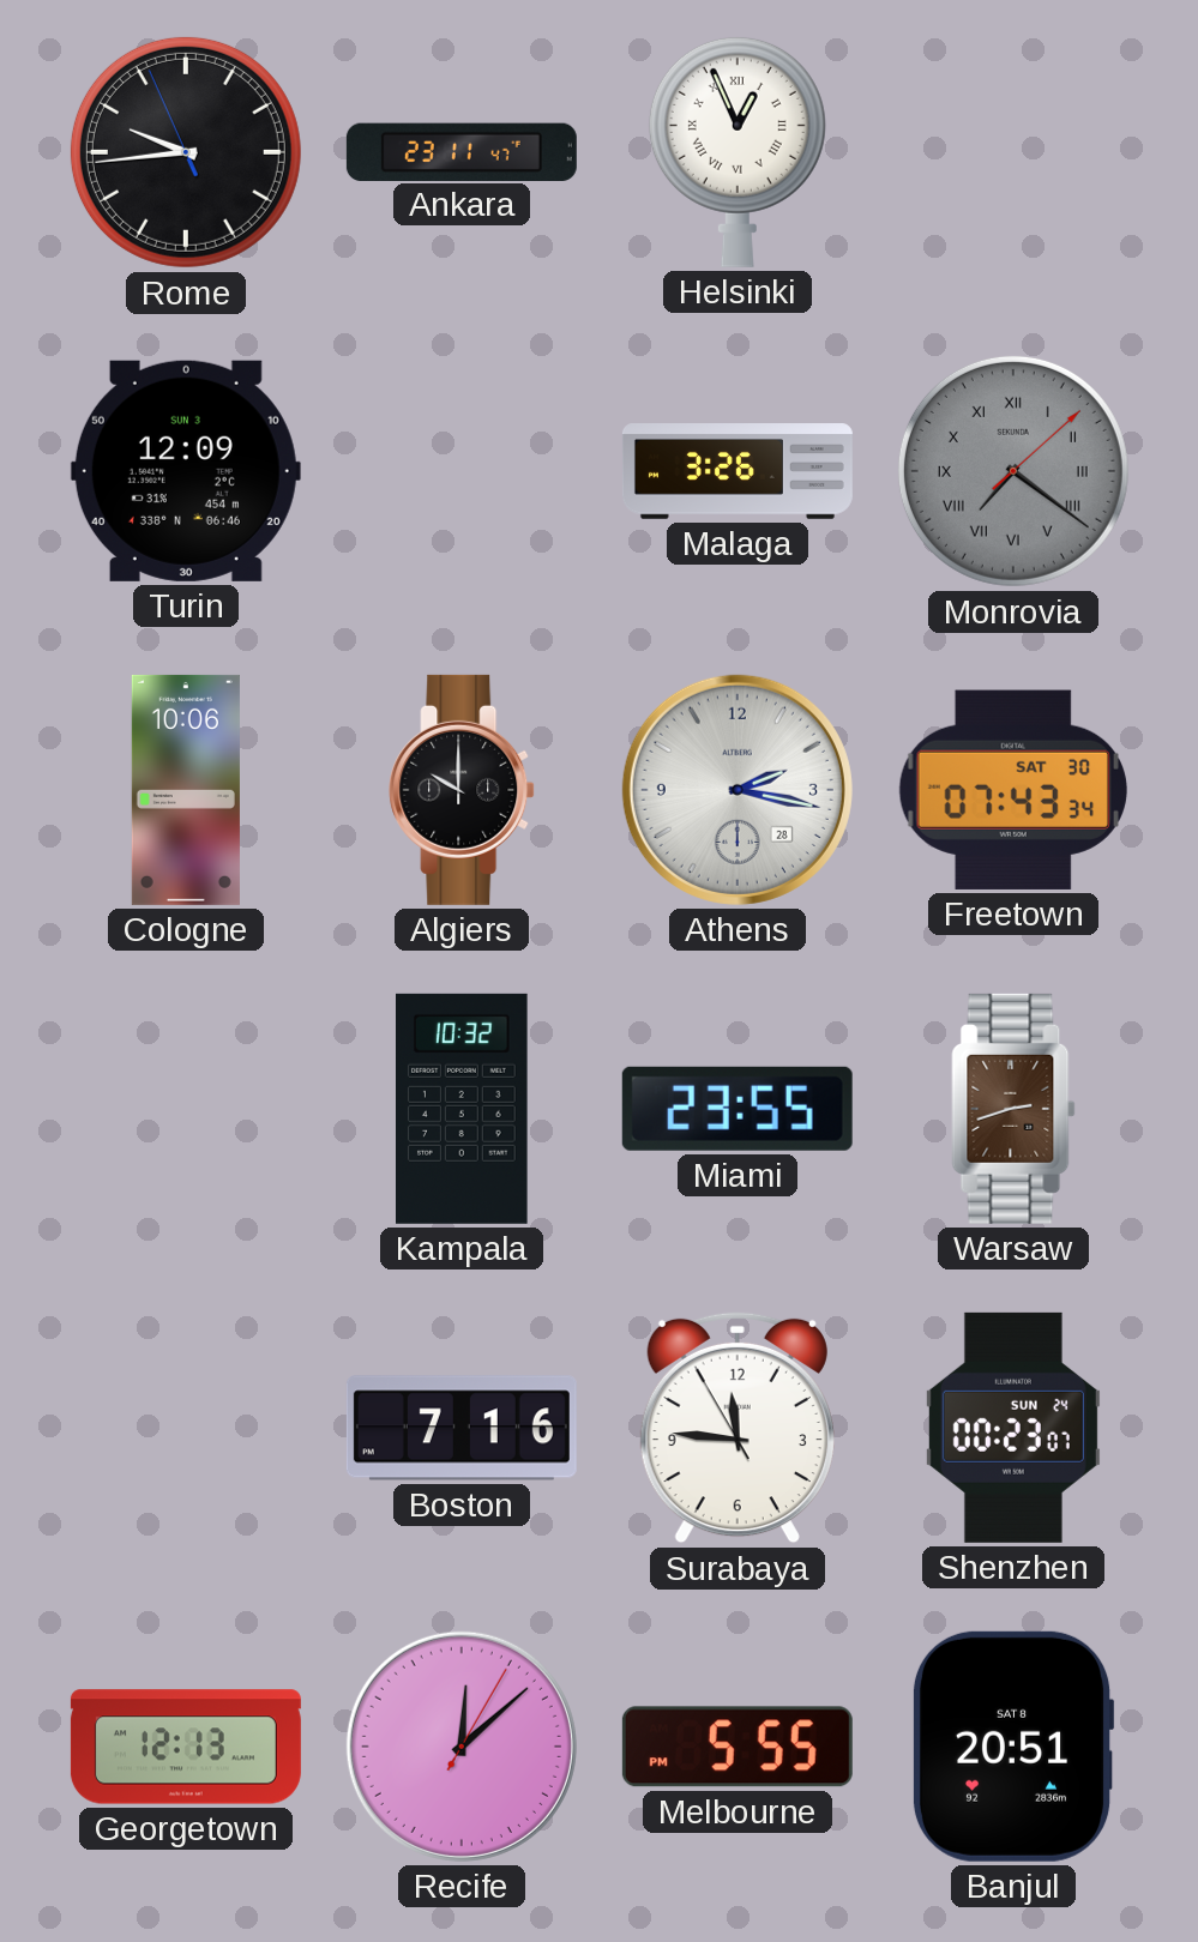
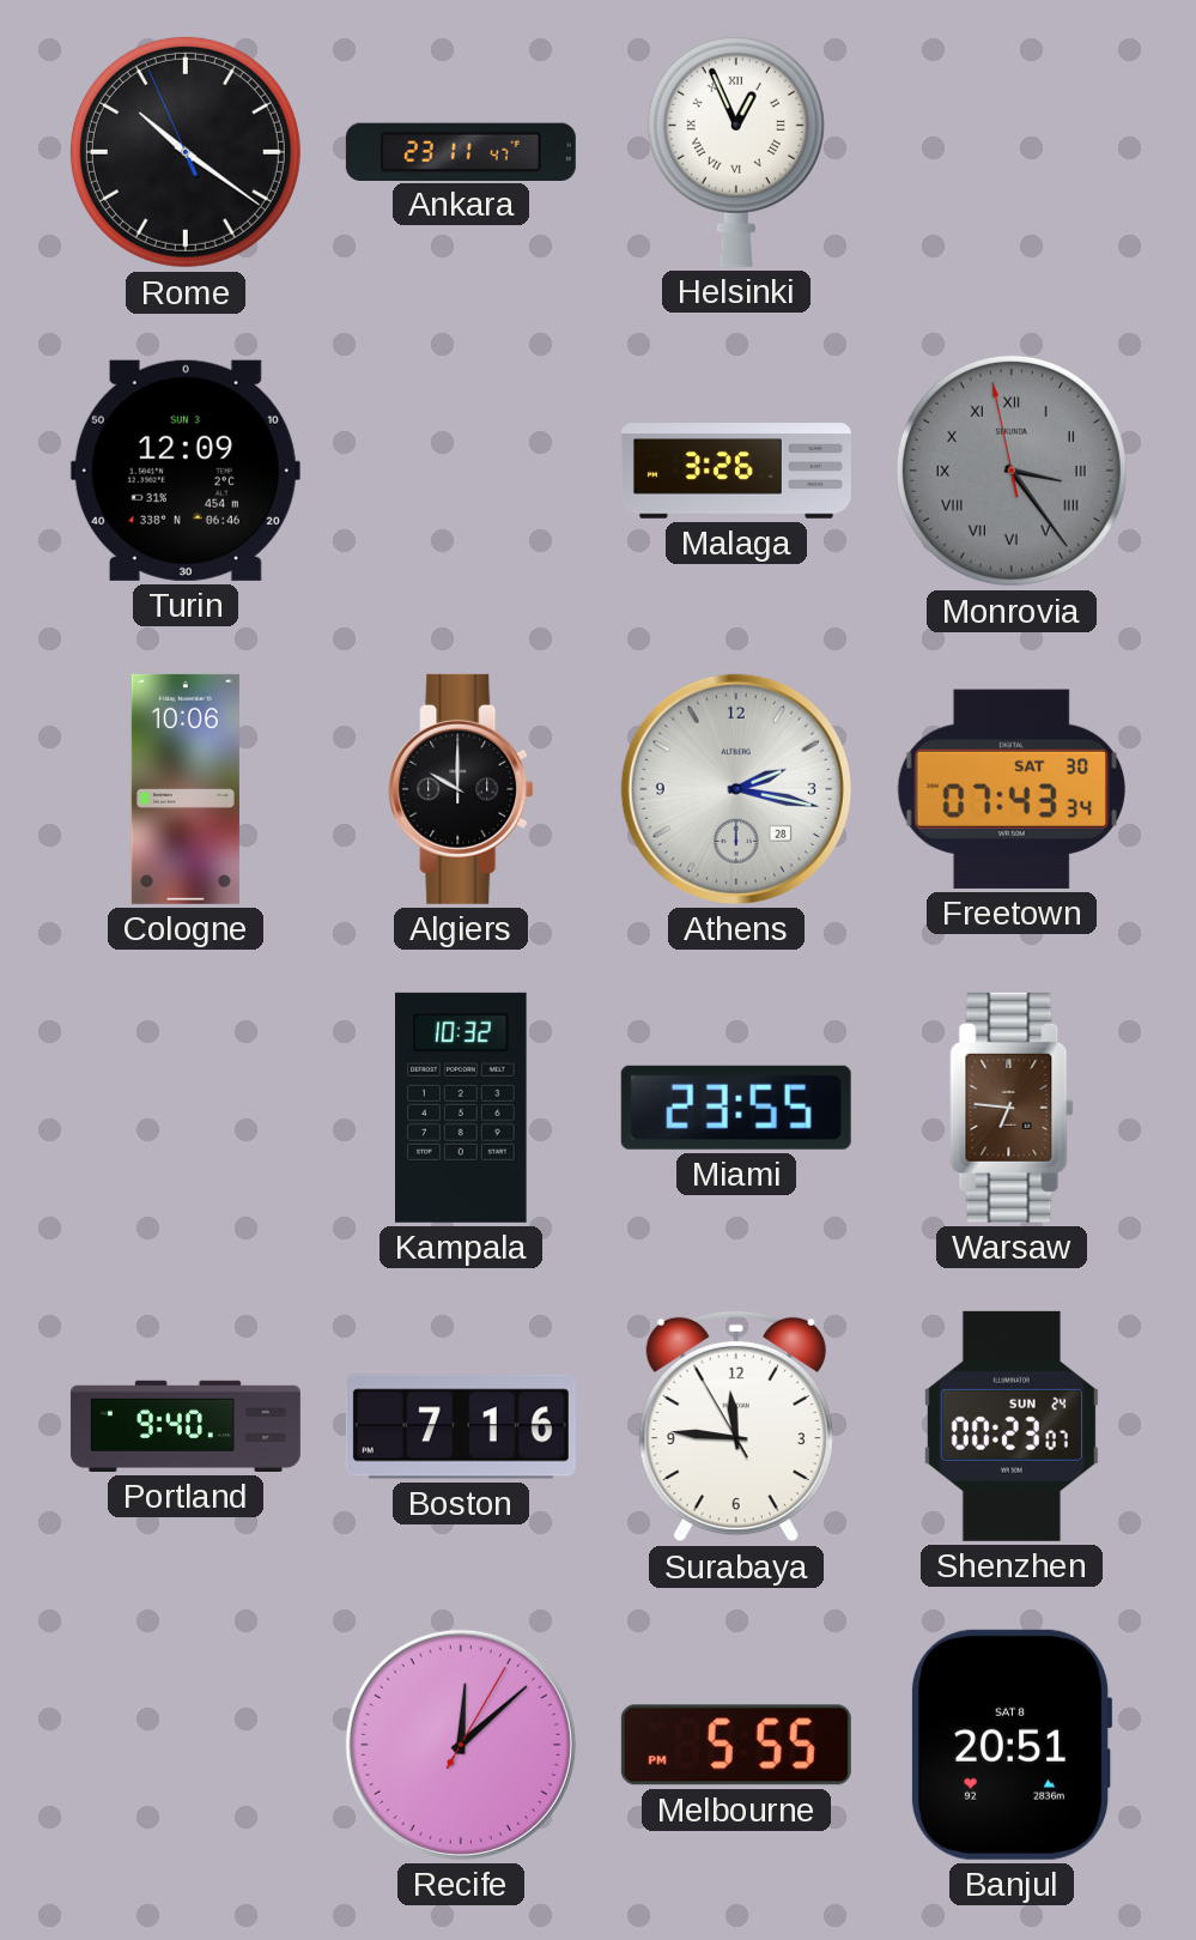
Rome: 9:43 -> 10:20 (186, 152)
Monrovia: 7:21 -> 3:23 (1012, 471)
Warsaw: 2:42 -> 6:46 (1012, 1108)
Portland: none -> 9:40 (186, 1426)
Georgetown: 12:13 -> none (186, 1747)
